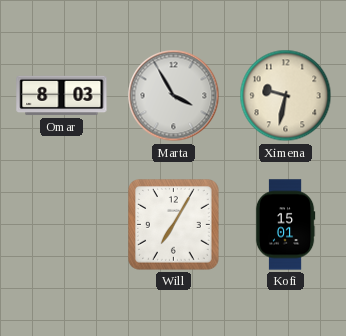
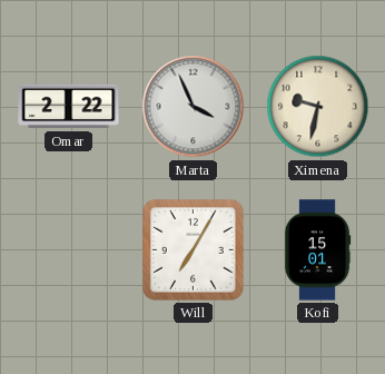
Omar: 8:03 -> 2:22 (69, 107)
Marta: 3:55 -> 3:56 (194, 107)
